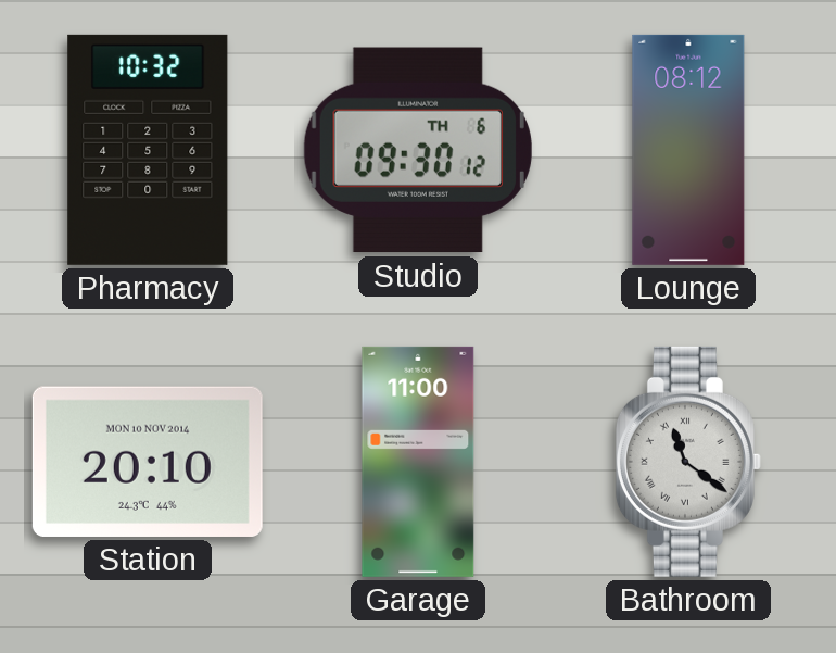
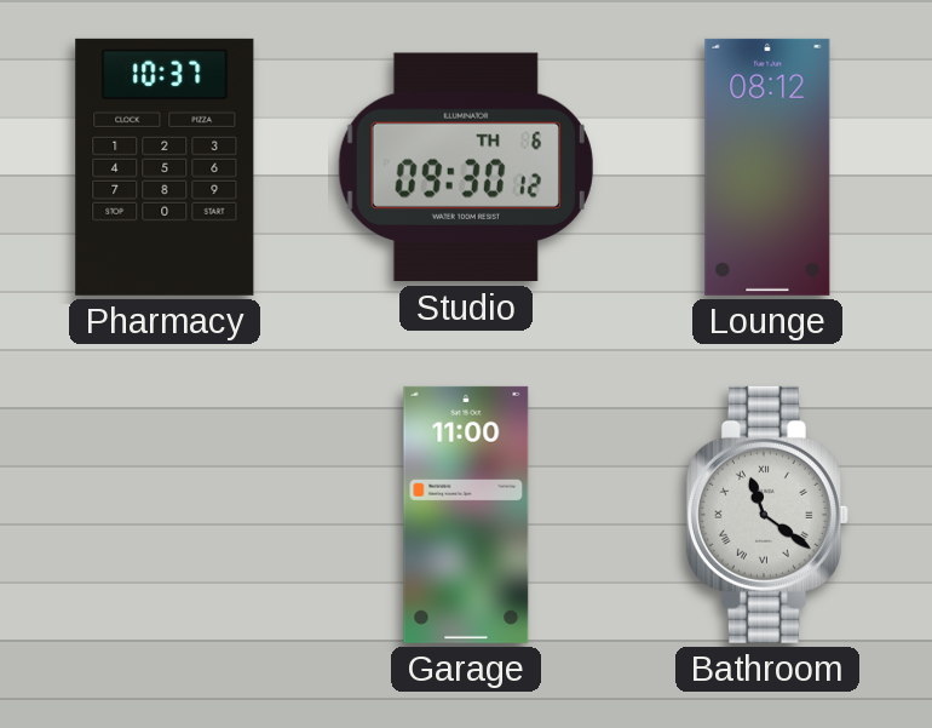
Pharmacy: 10:32 -> 10:37 (165, 167)
Station: 20:10 -> none (148, 462)
